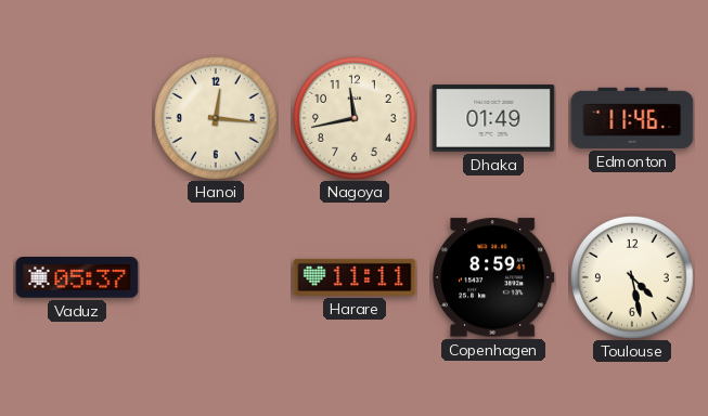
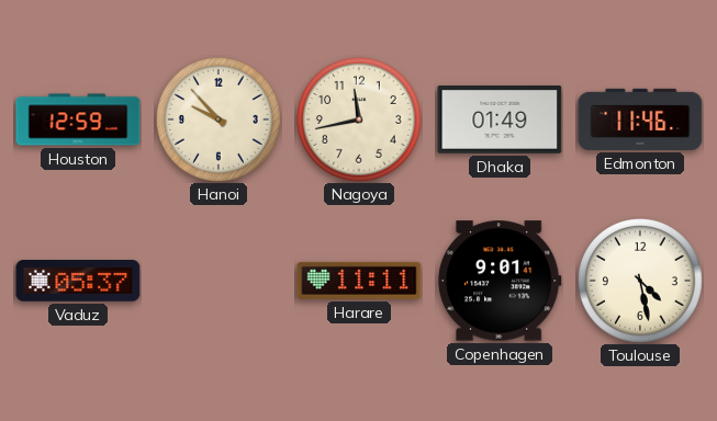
Houston: none -> 12:59 (78, 120)
Hanoi: 12:16 -> 9:53 (220, 121)
Copenhagen: 8:59 -> 9:01 (500, 281)
